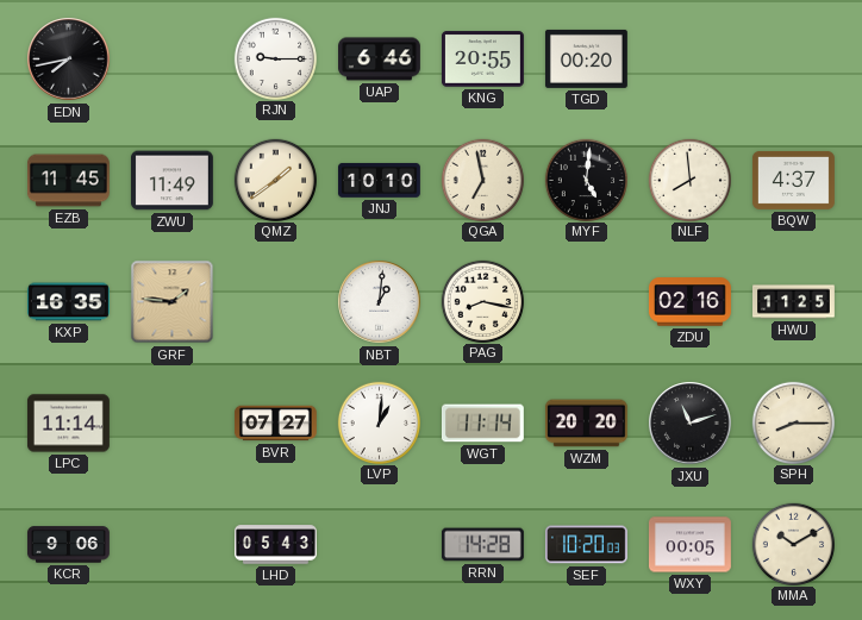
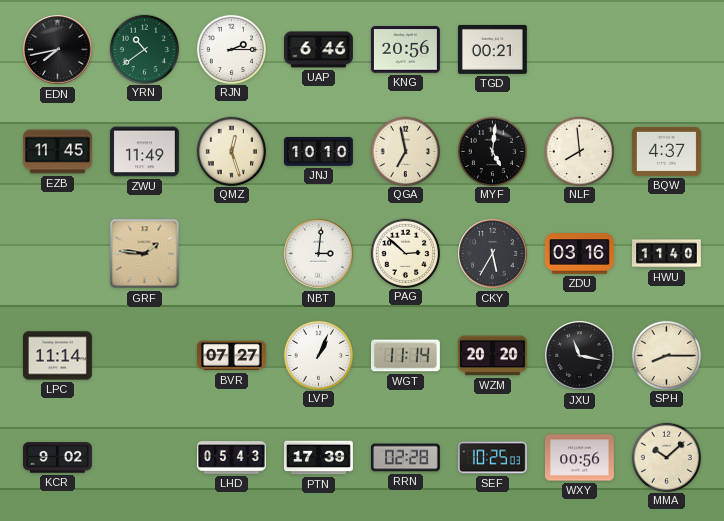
YRN: none -> 10:39 (144, 49)
RJN: 9:15 -> 2:15 (231, 49)
KNG: 20:55 -> 20:56 (405, 50)
TGD: 00:20 -> 00:21 (492, 49)
QMZ: 1:39 -> 12:27 (231, 151)
KXP: 16:35 -> none (69, 302)
NBT: 1:01 -> 3:01 (319, 254)
PAG: 8:17 -> 2:52 (405, 253)
CKY: none -> 5:35 (493, 254)
ZDU: 02:16 -> 03:16 (579, 254)
HWU: 11:25 -> 11:40 (667, 254)
LVP: 1:01 -> 1:04 (318, 355)
JXU: 11:12 -> 11:17 (580, 356)
KCR: 9:06 -> 9:02 (57, 458)
PTN: none -> 17:39 (319, 458)
RRN: 14:28 -> 02:28 (406, 458)
SEF: 10:20 -> 10:25 (492, 458)
WXY: 00:05 -> 00:56 (580, 458)
MMA: 10:10 -> 10:08 (666, 457)
